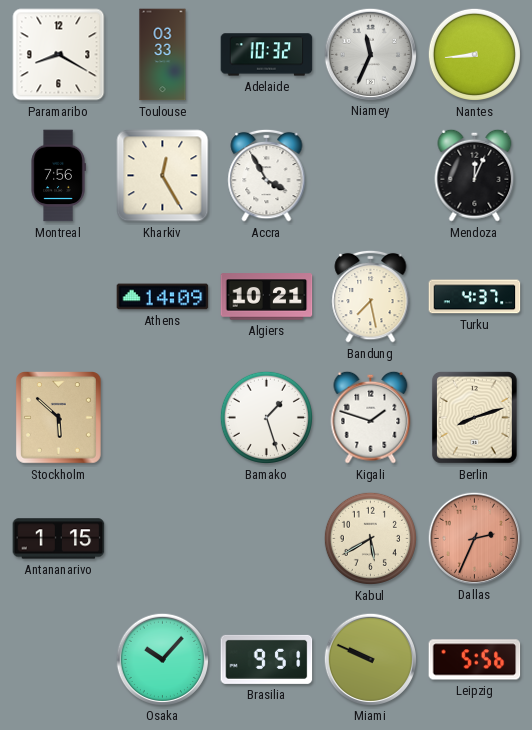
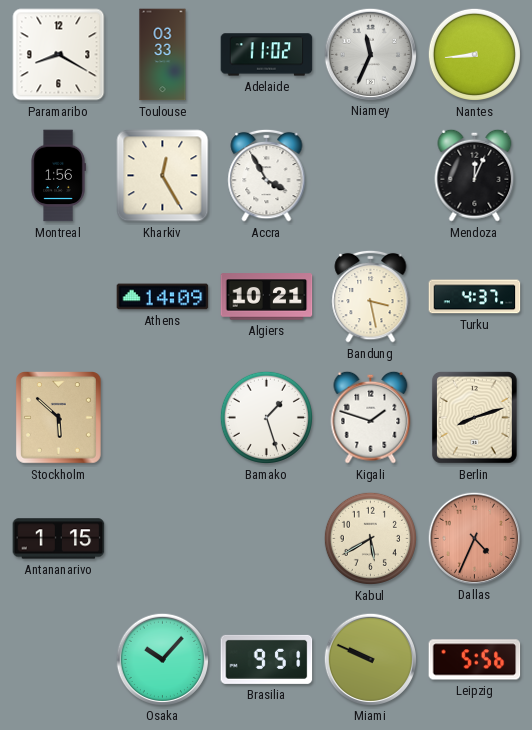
Adelaide: 10:32 -> 11:02 (267, 55)
Montreal: 7:56 -> 1:56 (58, 176)
Bandung: 7:28 -> 3:28 (371, 296)
Dallas: 2:34 -> 4:34 (474, 538)
